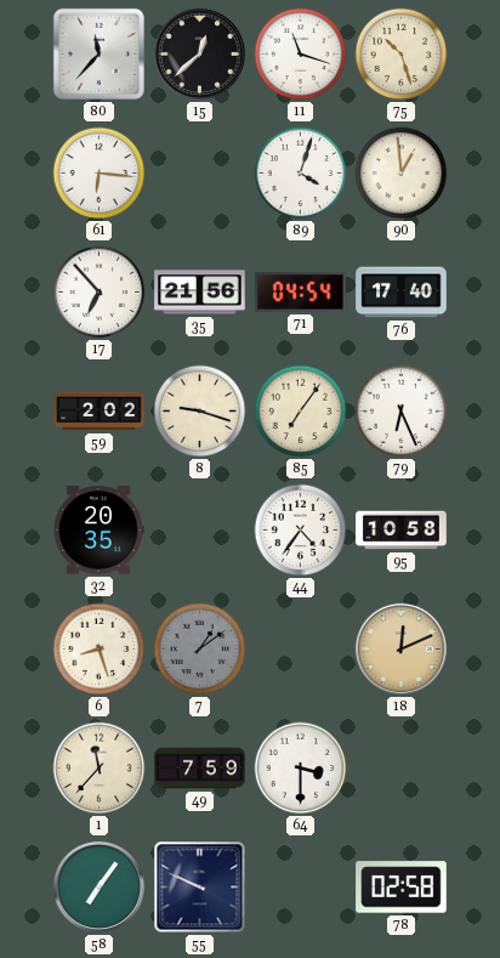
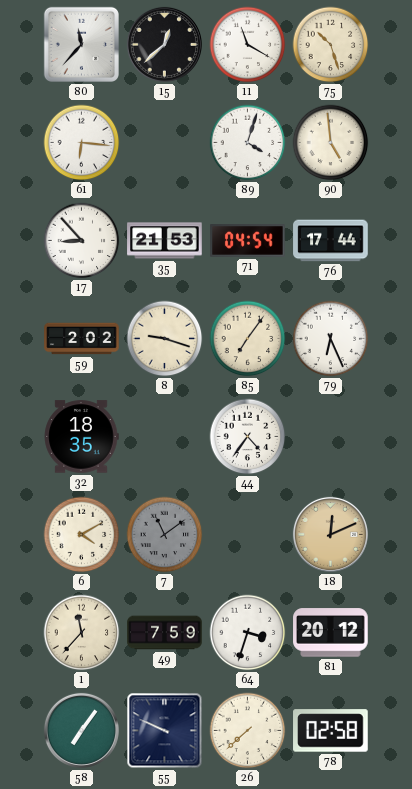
11: 11:18 -> 11:20 (248, 45)
90: 12:59 -> 4:59 (331, 143)
17: 6:53 -> 8:53 (82, 241)
35: 21:56 -> 21:53 (165, 241)
76: 17:40 -> 17:44 (331, 241)
32: 20:35 -> 18:35 (81, 437)
95: 10:58 -> none (402, 531)
6: 8:27 -> 4:10 (82, 535)
7: 1:09 -> 11:09 (165, 535)
64: 3:30 -> 3:33 (248, 633)
81: none -> 20:12 (331, 633)
26: none -> 7:38 (248, 731)
